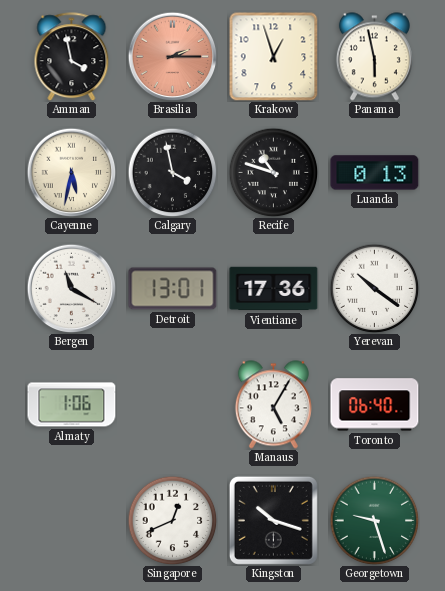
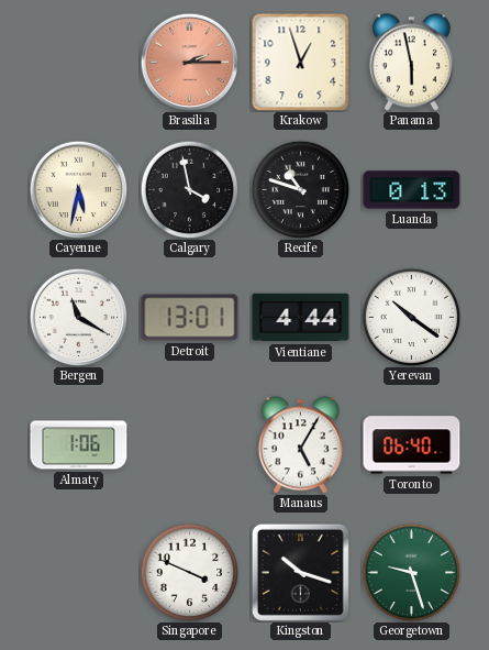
Amman: 3:58 -> none (72, 57)
Vientiane: 17:36 -> 4:44 (301, 318)
Singapore: 12:41 -> 3:49 (189, 572)
